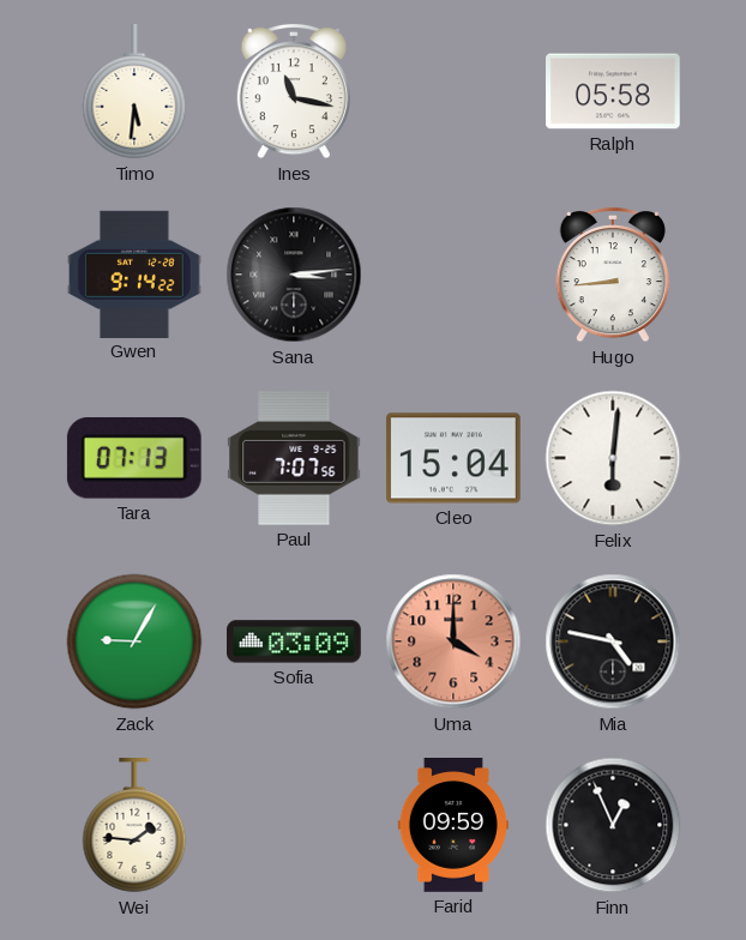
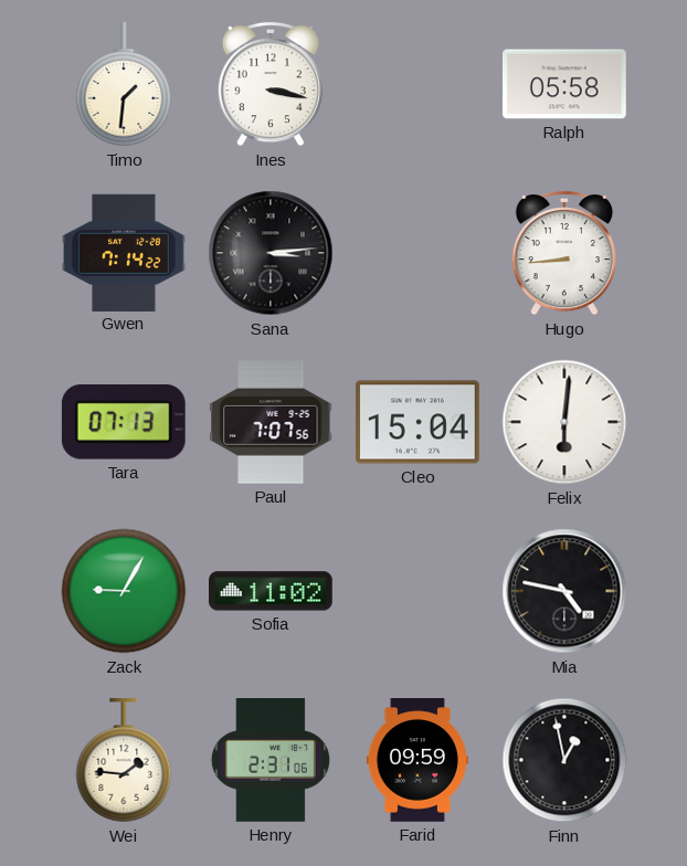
Timo: 5:31 -> 1:31 (124, 85)
Ines: 11:17 -> 3:17 (271, 84)
Gwen: 9:14 -> 7:14 (124, 252)
Sofia: 03:09 -> 11:02 (272, 591)
Uma: 4:00 -> none (453, 641)
Henry: none -> 2:31 (271, 761)
Finn: 12:56 -> 12:58 (564, 760)
